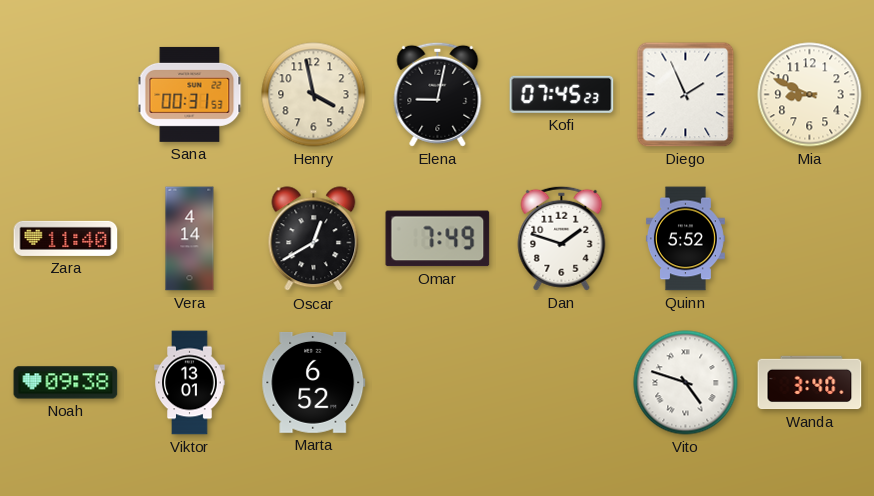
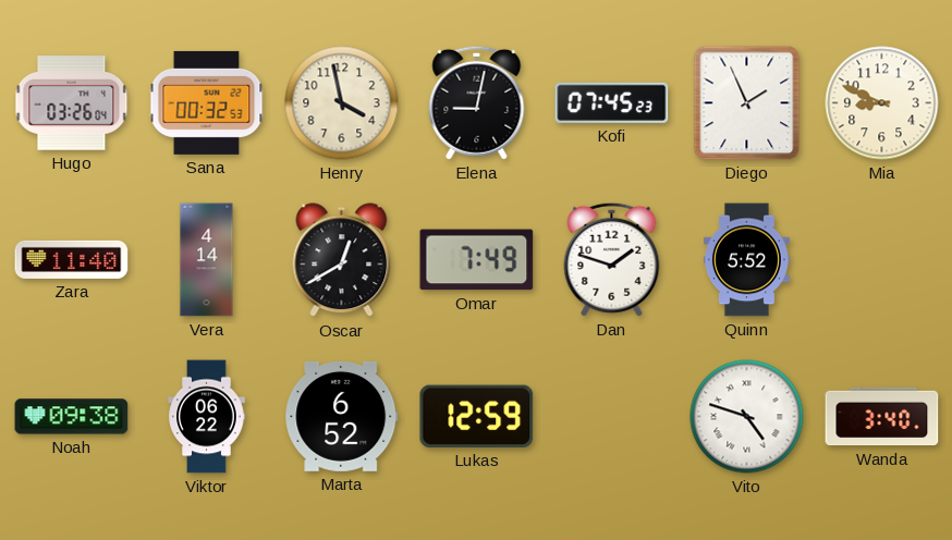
Hugo: none -> 03:26 (72, 103)
Sana: 00:31 -> 00:32 (207, 102)
Viktor: 13:01 -> 06:22 (207, 417)
Lukas: none -> 12:59 (477, 416)
